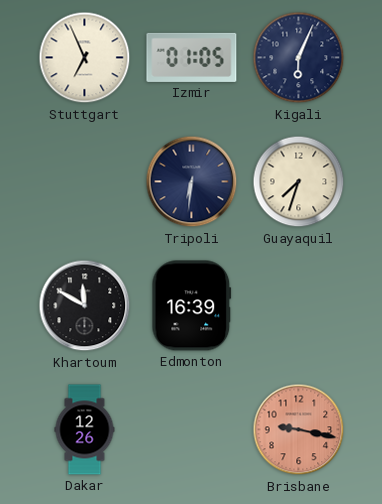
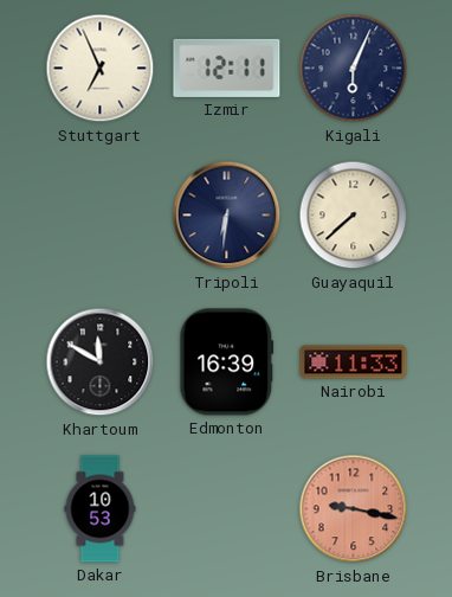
Izmir: 01:05 -> 12:11 (227, 68)
Guayaquil: 7:33 -> 7:38 (354, 216)
Nairobi: none -> 11:33 (354, 362)
Dakar: 12:26 -> 10:53 (101, 509)
